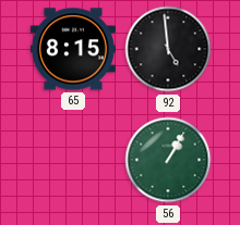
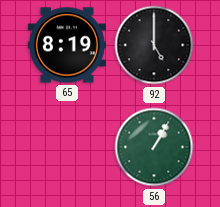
65: 8:15 -> 8:19 (67, 45)
92: 4:59 -> 5:00 (154, 45)
